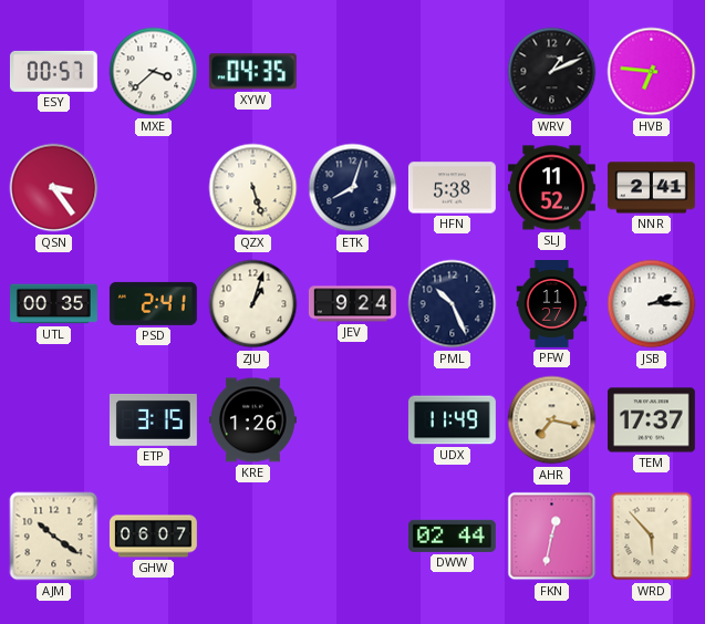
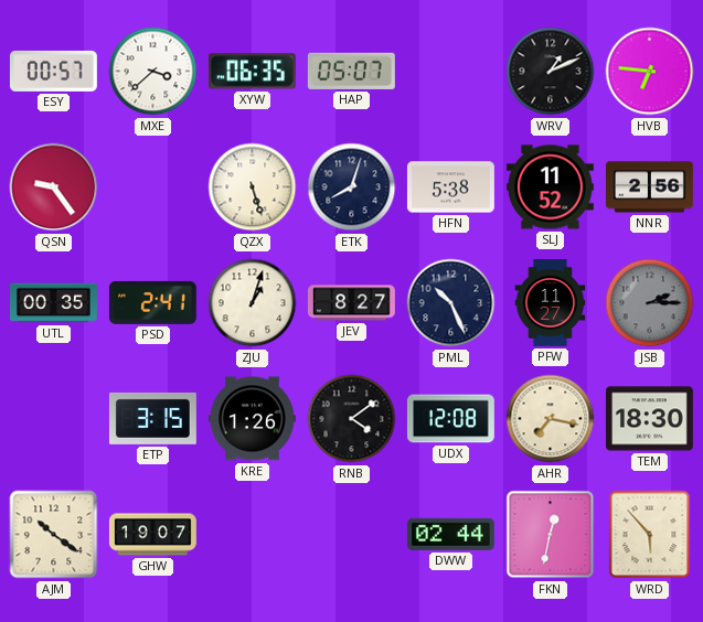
XYW: 04:35 -> 06:35 (252, 72)
HAP: none -> 05:07 (351, 71)
QSN: 3:24 -> 9:24 (54, 187)
NNR: 2:41 -> 2:56 (649, 187)
JEV: 9:24 -> 8:27 (351, 303)
JSB dial: white -> grey (650, 303)
RNB: none -> 4:09 (352, 419)
UDX: 11:49 -> 12:08 (450, 419)
TEM: 17:37 -> 18:30 (649, 419)
GHW: 06:07 -> 19:07 (153, 535)
